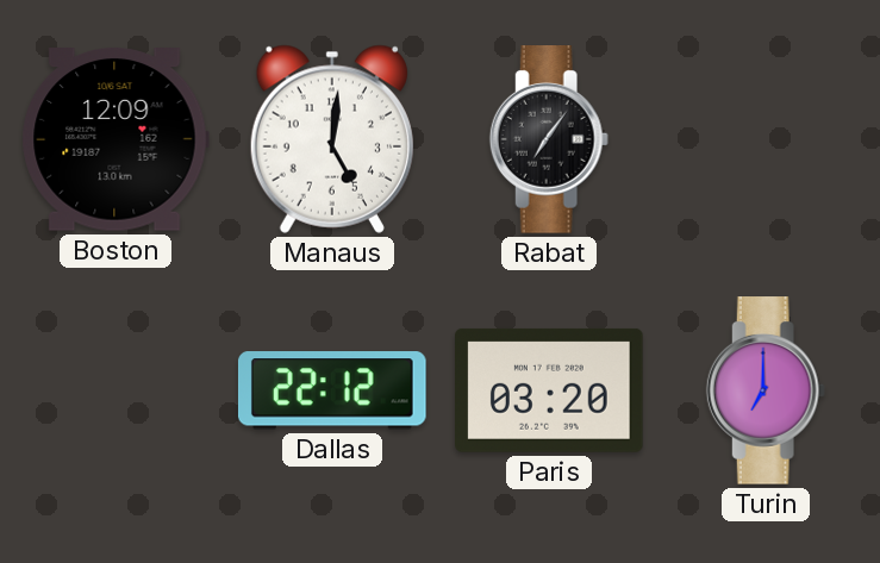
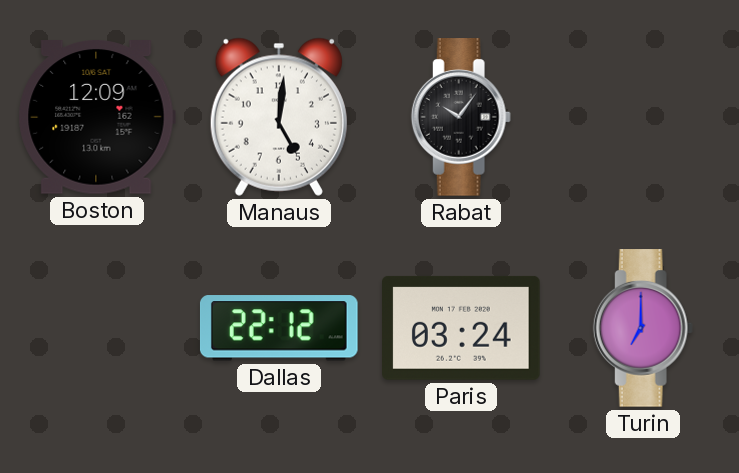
Rabat: 7:06 -> 10:06 (461, 117)
Paris: 03:20 -> 03:24 (462, 328)
